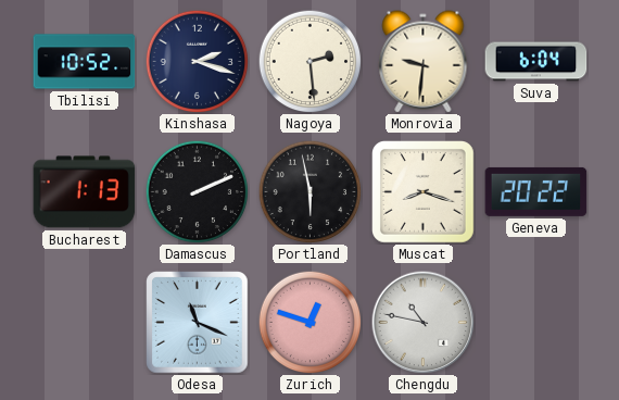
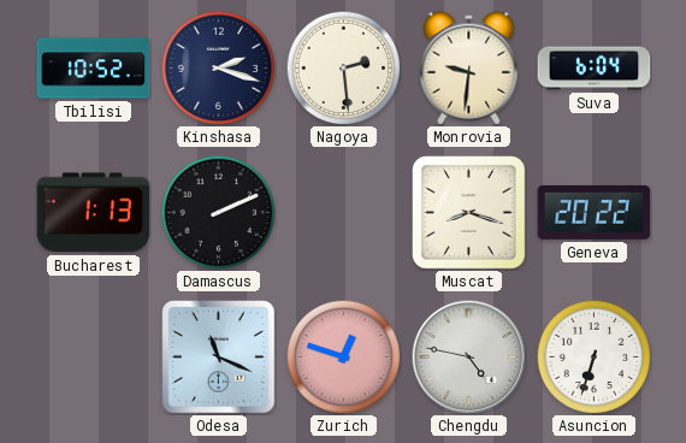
Portland: 5:58 -> none (309, 191)
Chengdu: 10:47 -> 4:47 (468, 356)
Asuncion: none -> 6:33 (593, 356)
